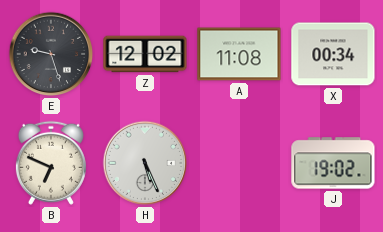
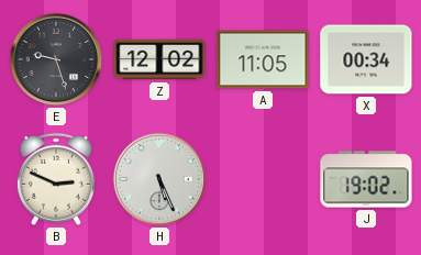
A: 11:08 -> 11:05 (263, 59)
B: 6:49 -> 2:49 (56, 179)
